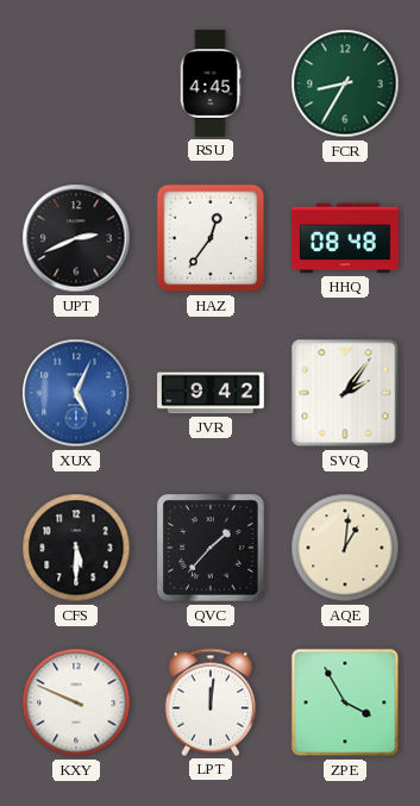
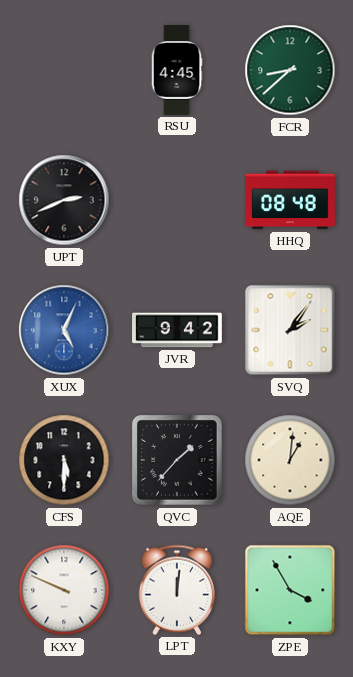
FCR: 8:35 -> 8:38 (290, 70)
HAZ: 12:36 -> none (211, 238)
